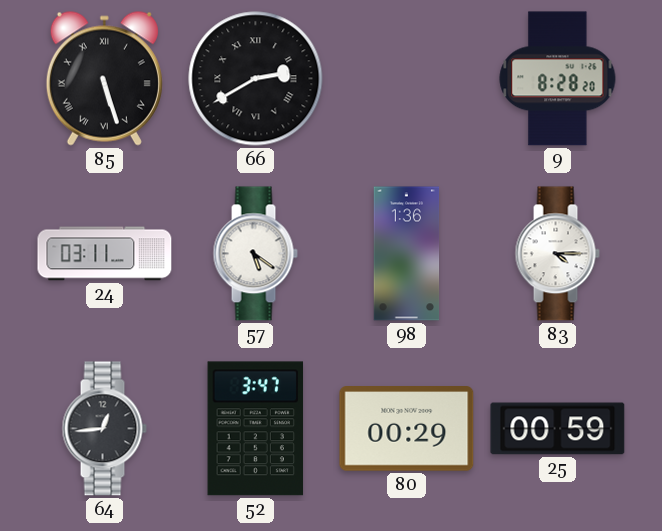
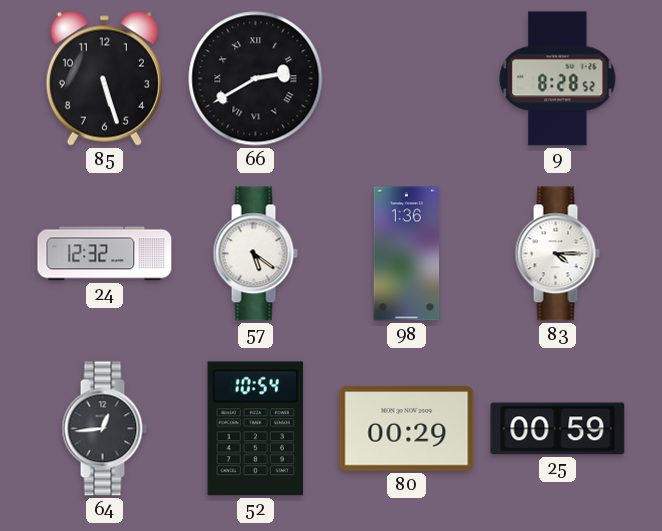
85 numerals: Roman -> Arabic (104, 78)
9: 8:28:20 -> 8:28:52 (558, 79)
24: 03:11 -> 12:32 (105, 254)
52: 3:47 -> 10:54 (256, 429)
